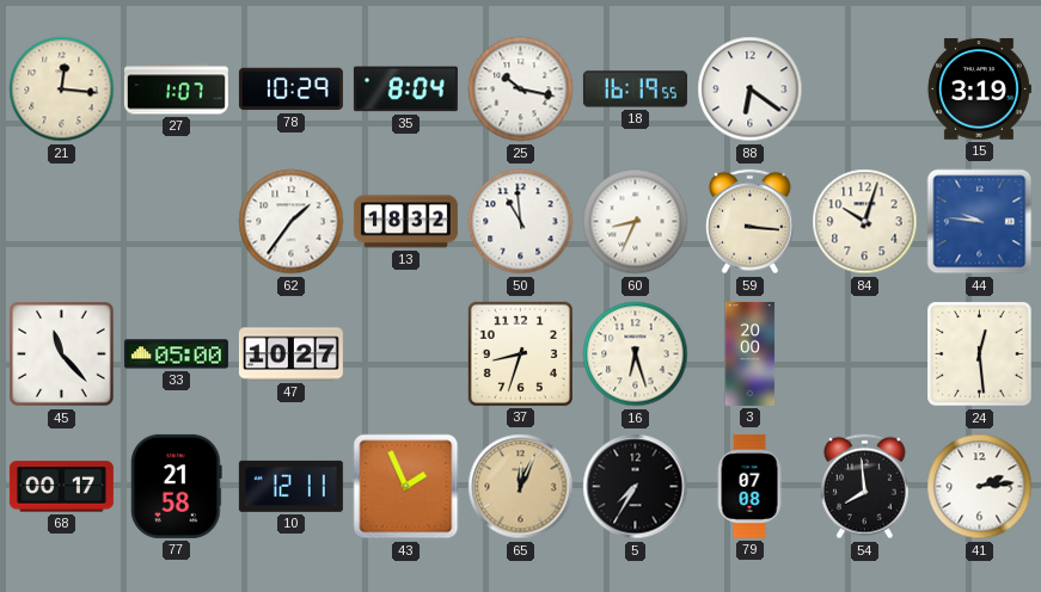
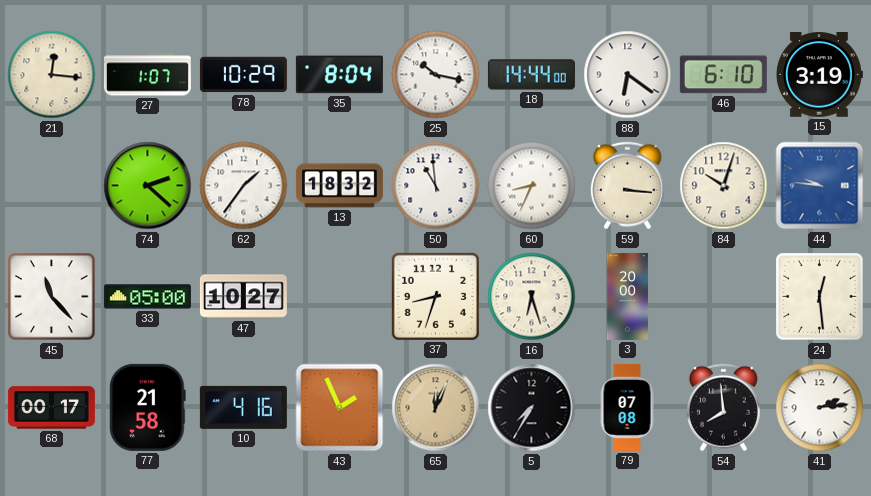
18: 16:19 -> 14:44 (531, 75)
46: none -> 6:10 (723, 75)
74: none -> 2:22 (148, 186)
10: 12:11 -> 4:16 (243, 407)
